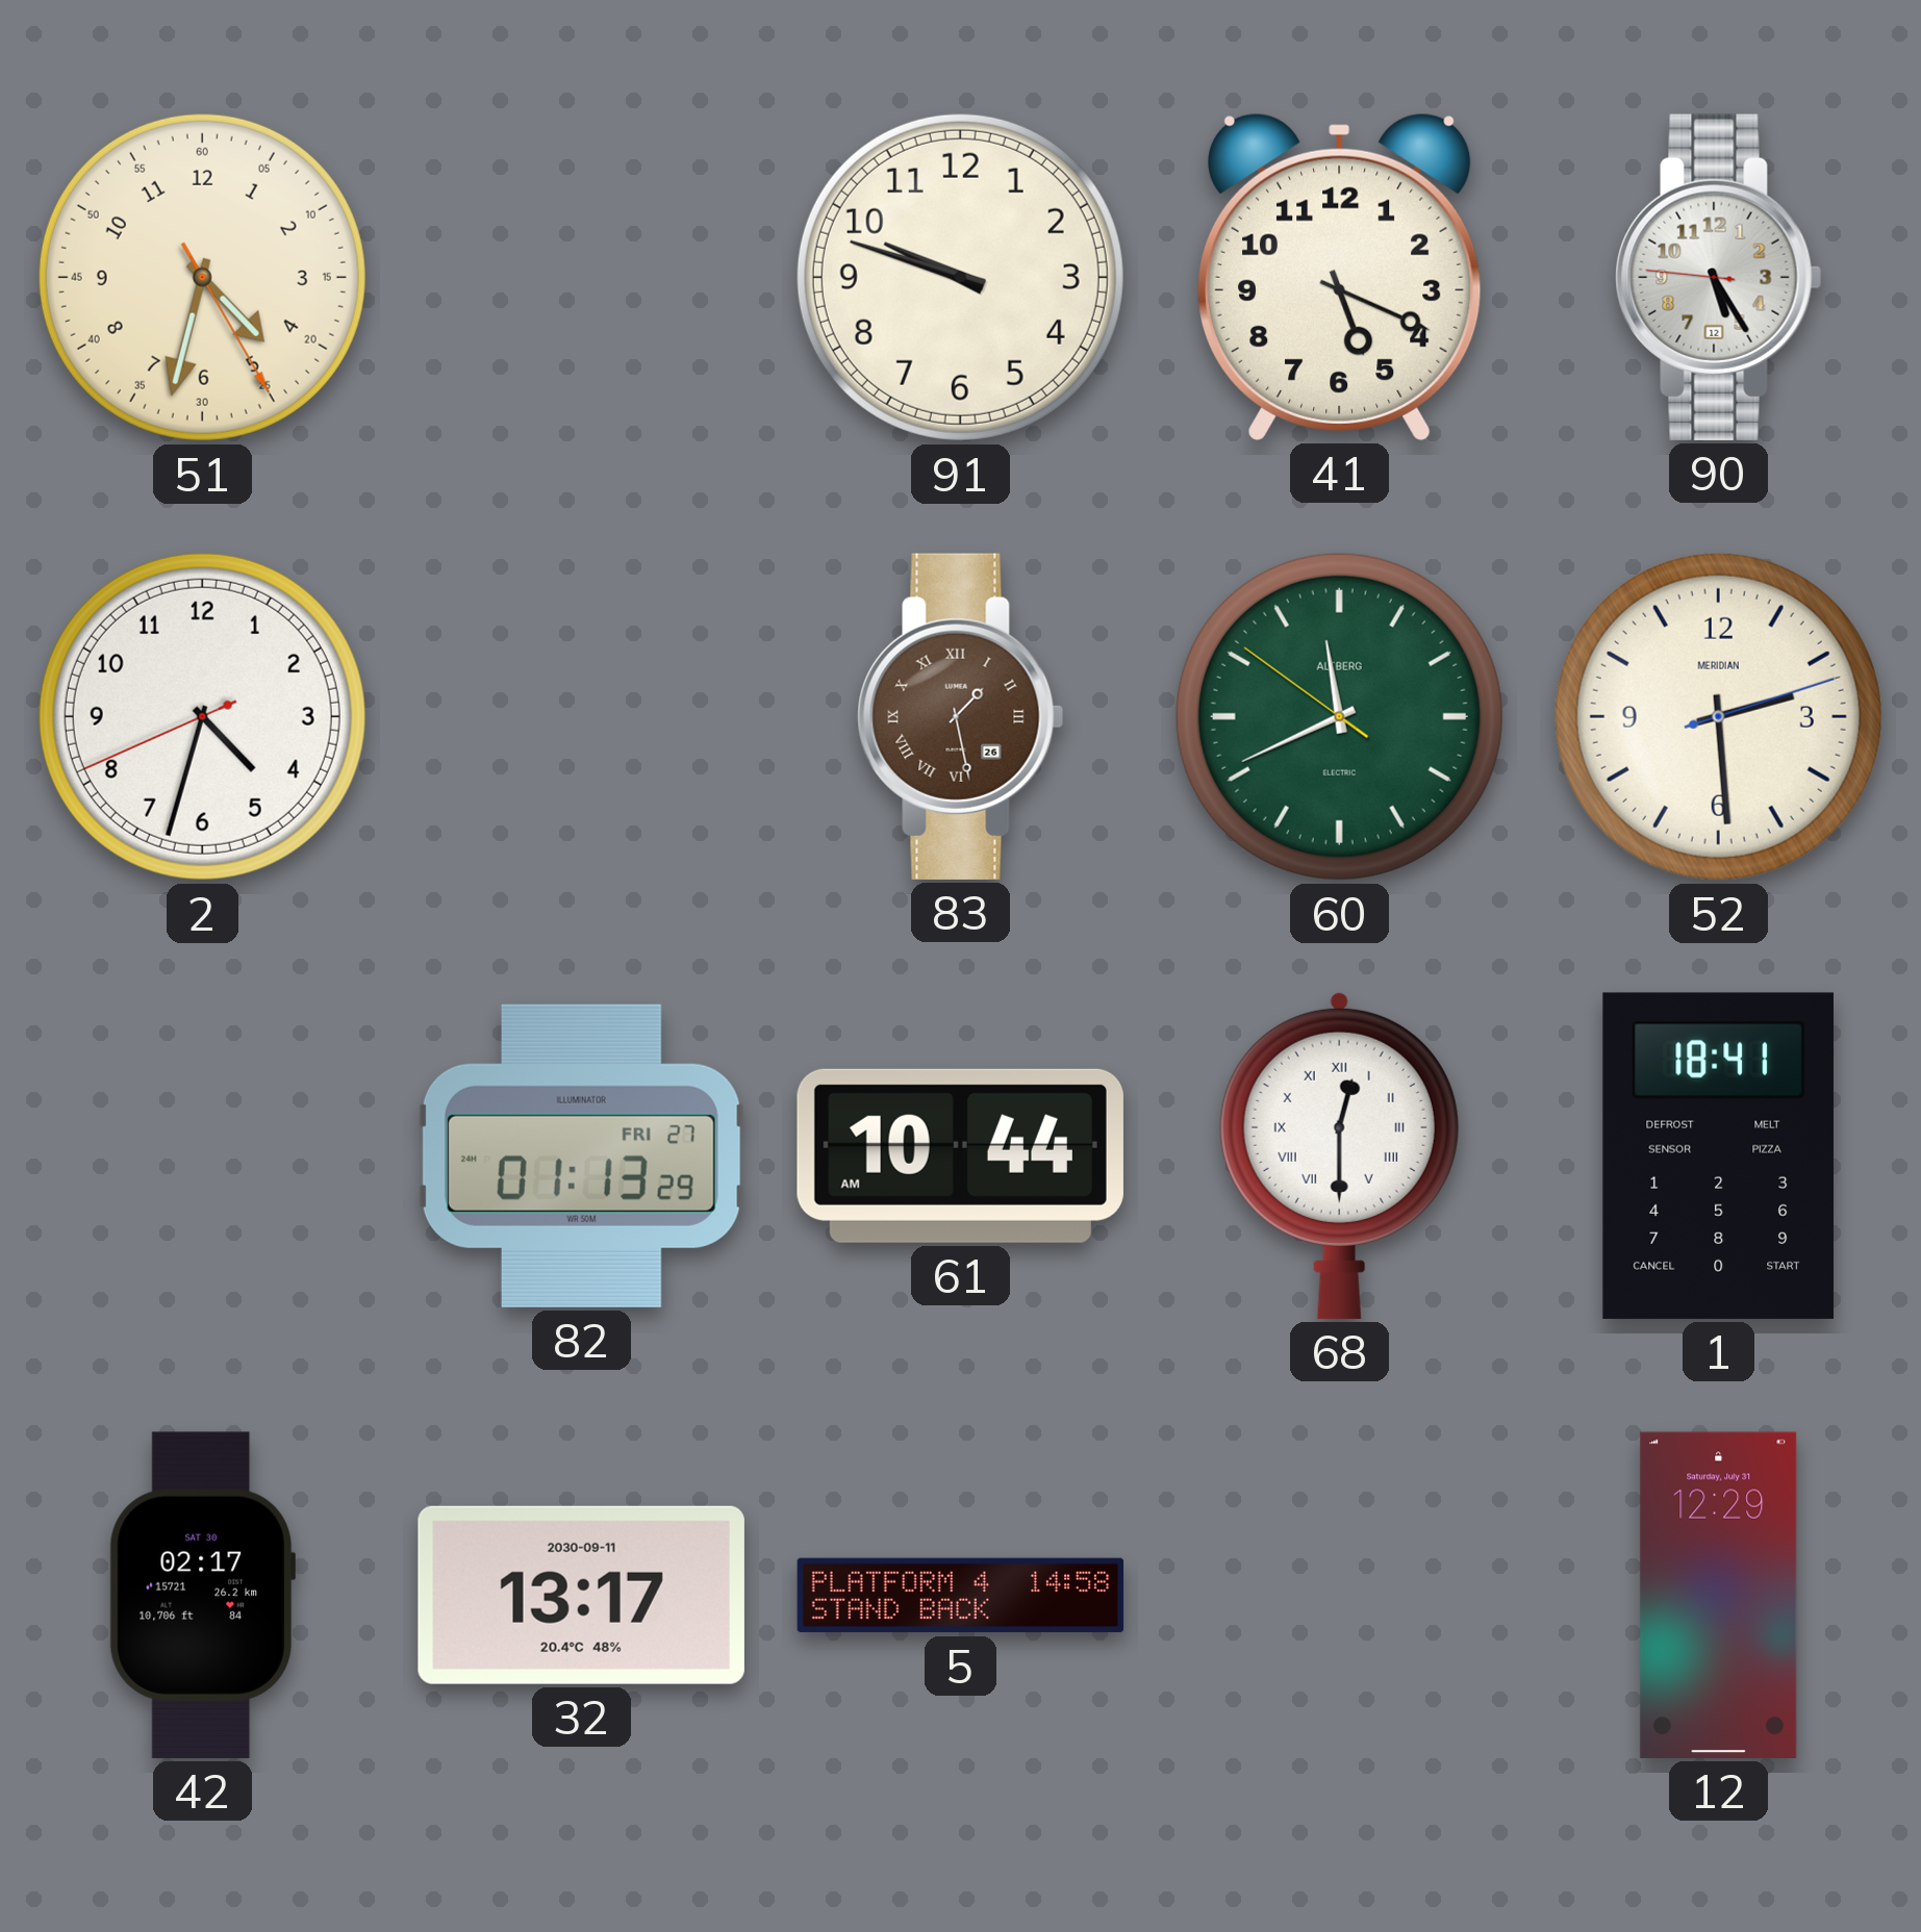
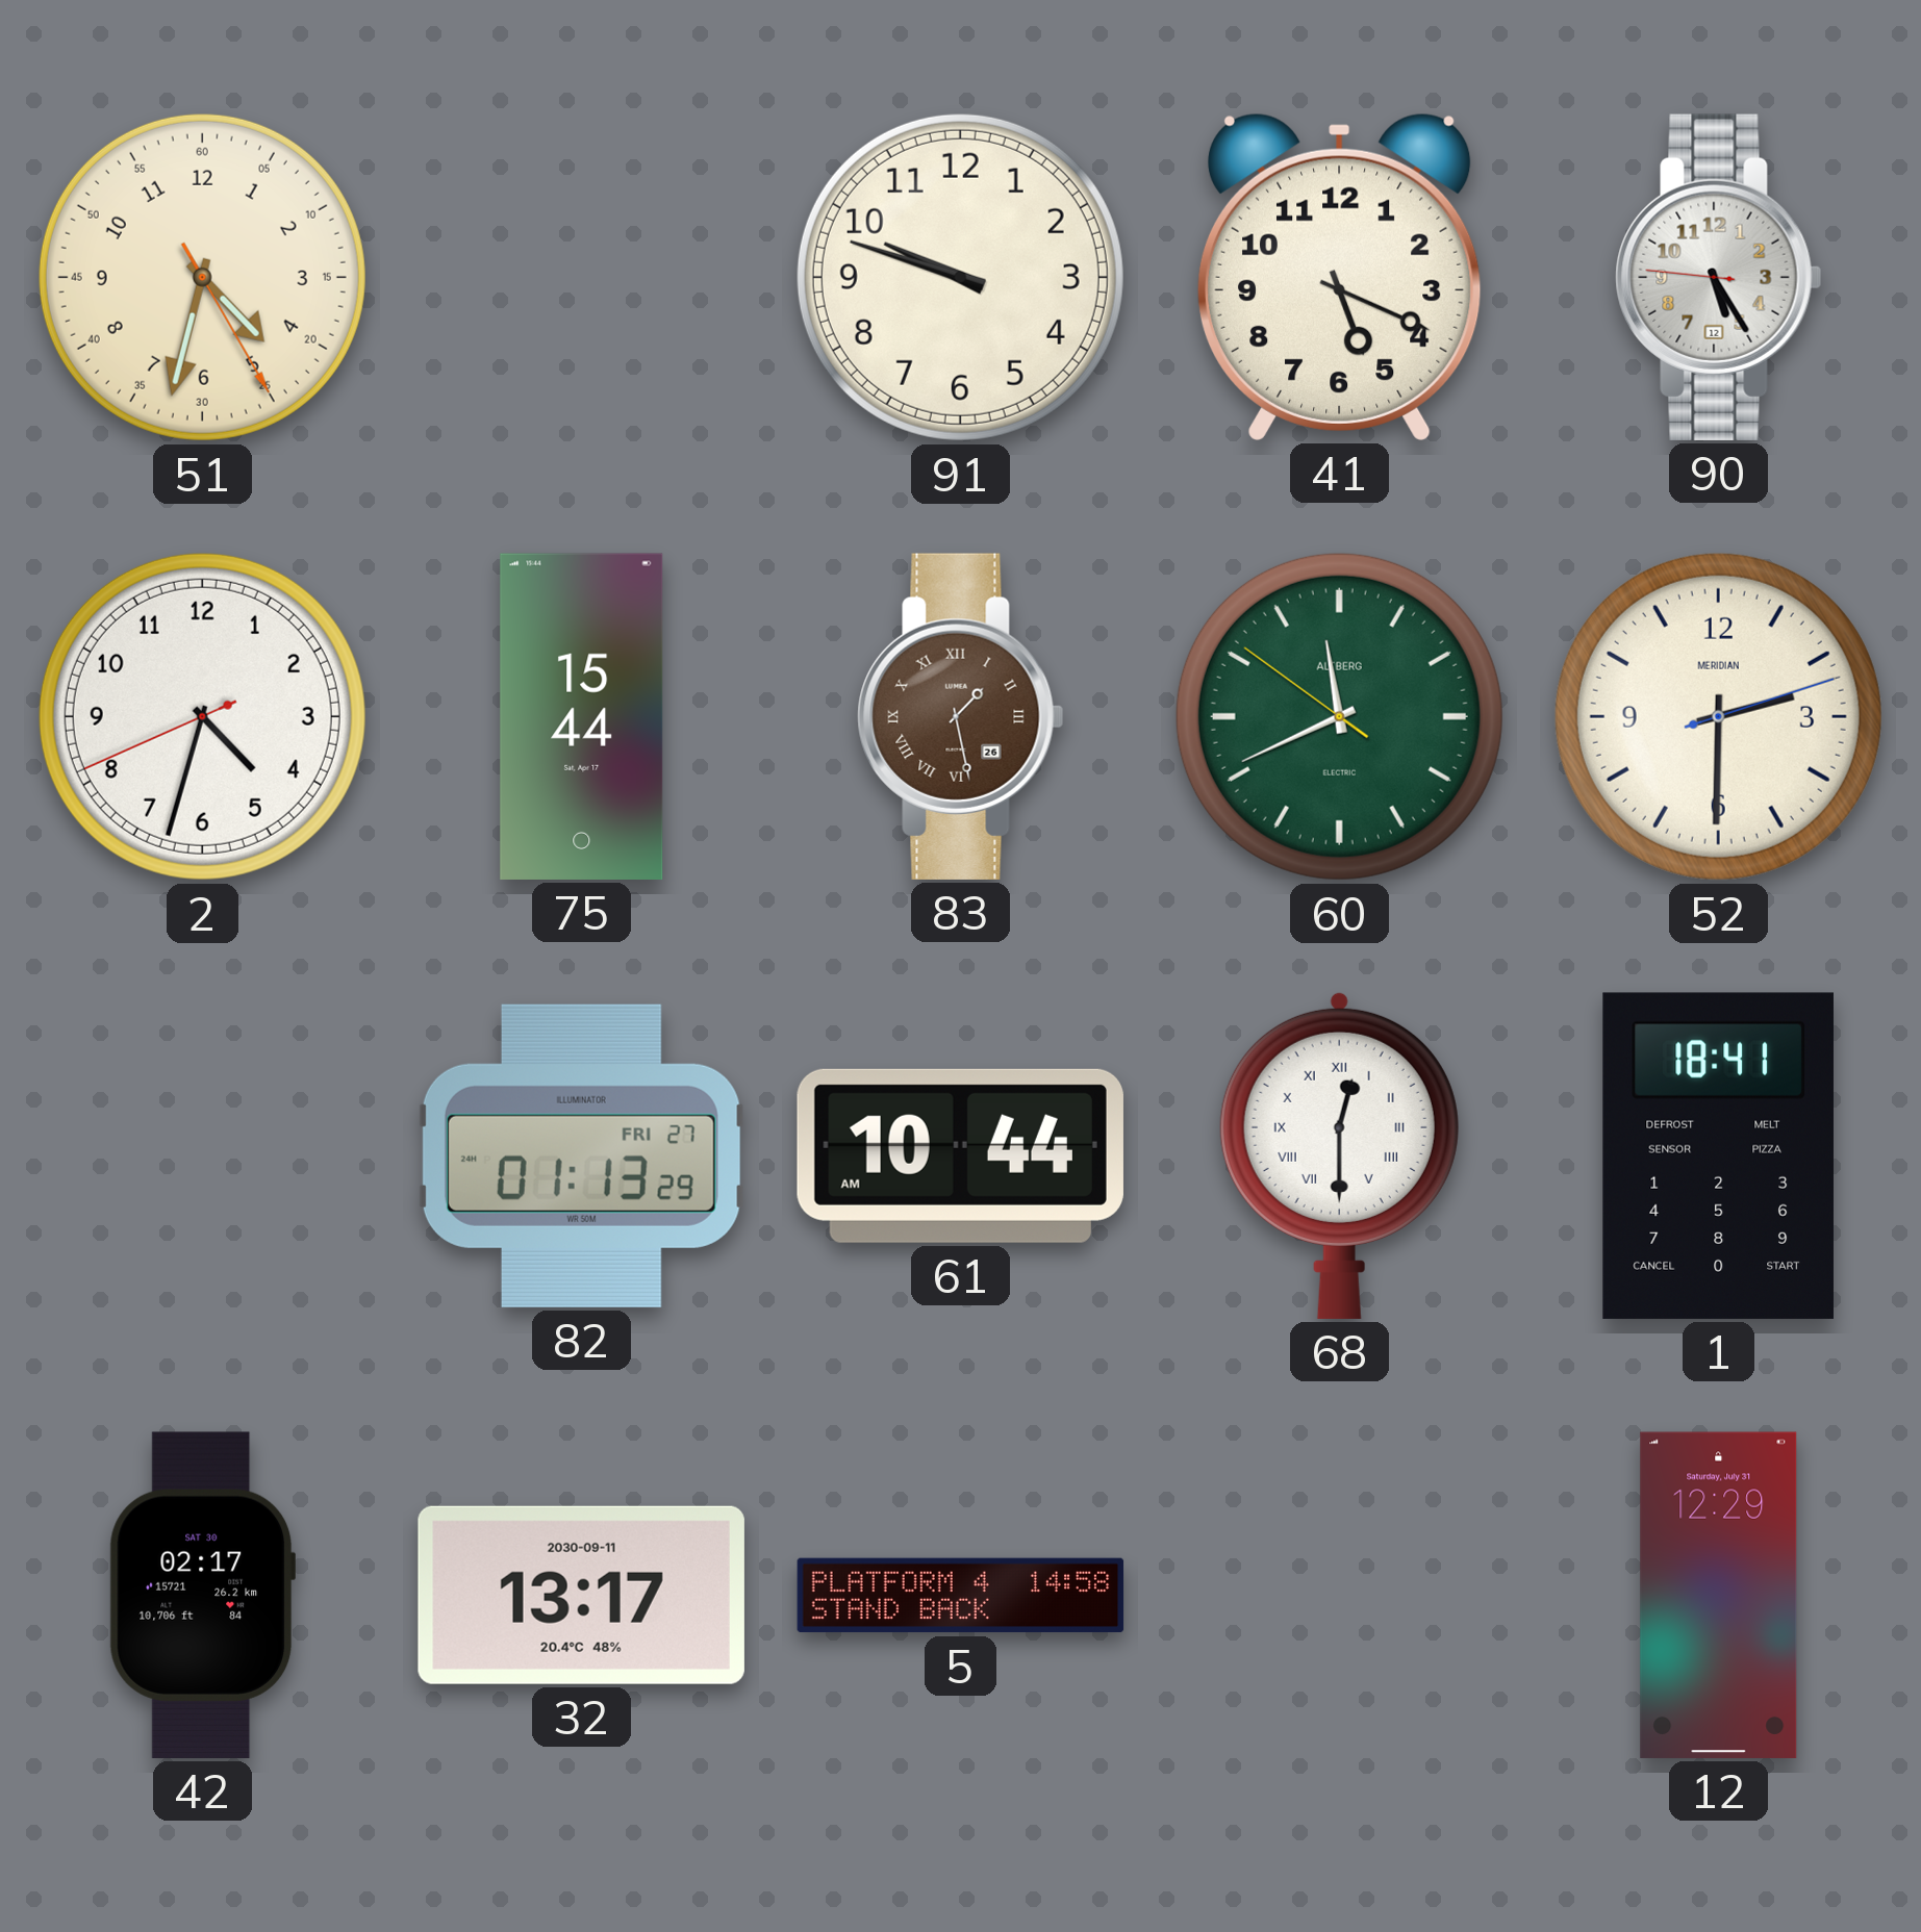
75: none -> 15:44 (582, 716)
52: 2:29 -> 2:30 (1718, 716)
